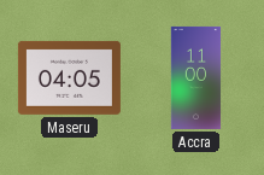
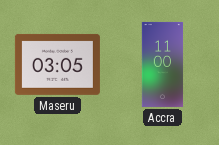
Maseru: 04:05 -> 03:05 (57, 64)
